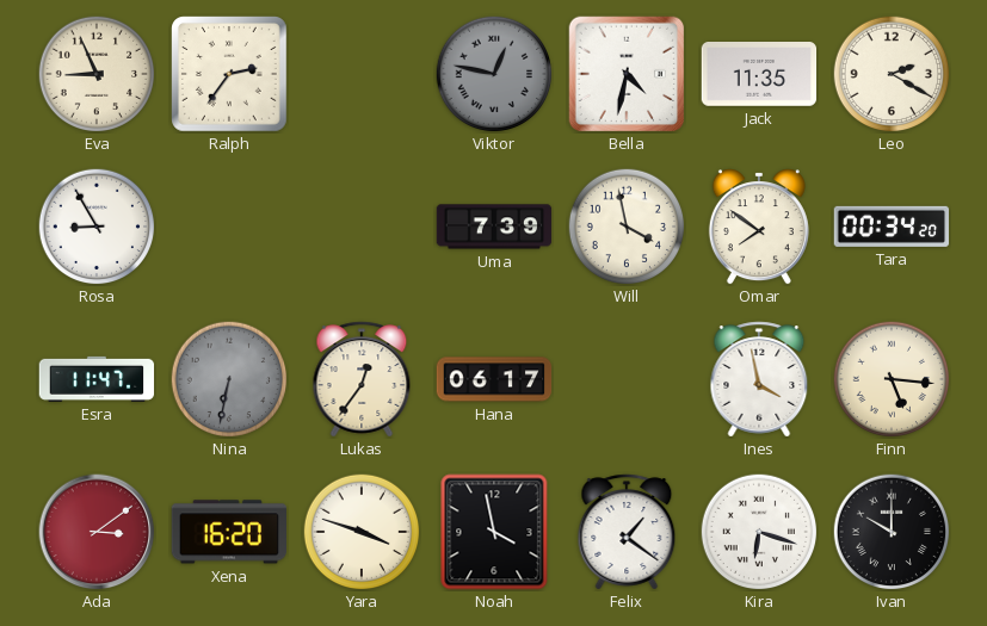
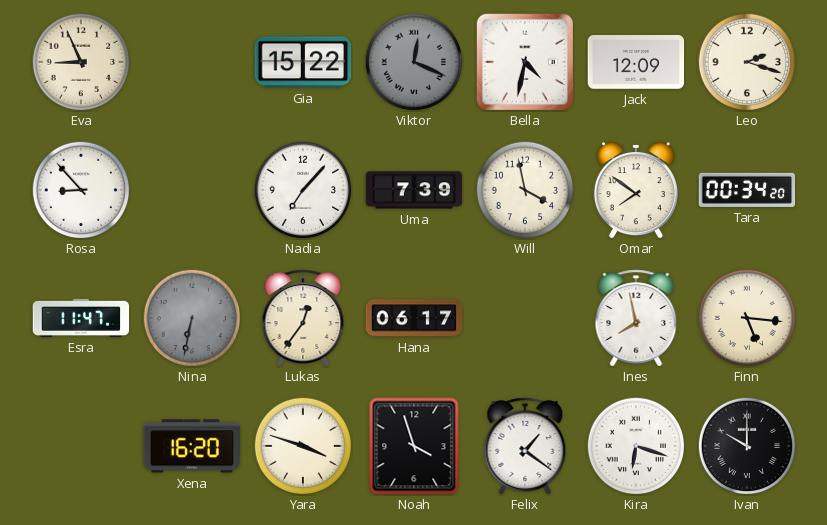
Ralph: 2:36 -> none (230, 75)
Gia: none -> 15:22 (302, 62)
Viktor: 12:47 -> 12:19 (414, 62)
Jack: 11:35 -> 12:09 (636, 63)
Leo: 2:20 -> 2:18 (747, 62)
Rosa: 8:55 -> 8:53 (81, 190)
Nadia: none -> 7:07 (303, 190)
Ines: 3:58 -> 7:58 (636, 318)
Ada: 3:09 -> none (97, 532)
Noah: 3:58 -> 3:57 (414, 446)
